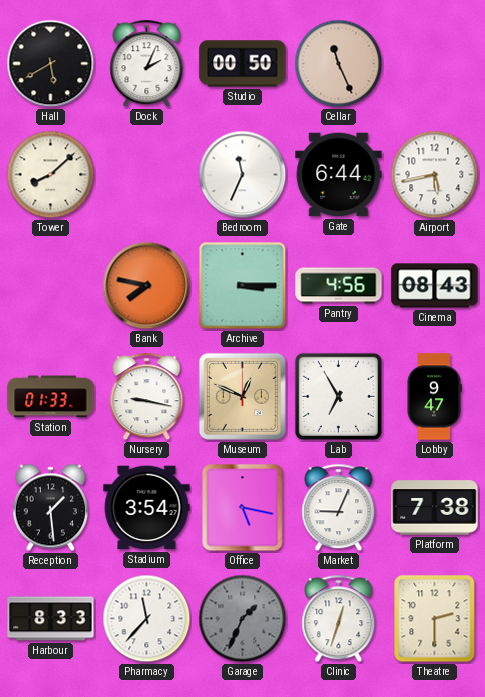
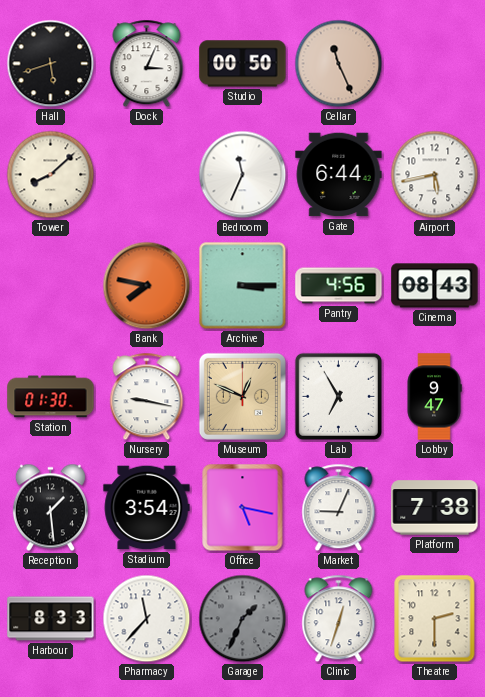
Hall: 5:40 -> 5:42 (51, 64)
Dock: 2:04 -> 3:04 (147, 64)
Station: 01:33 -> 01:30 (51, 397)
